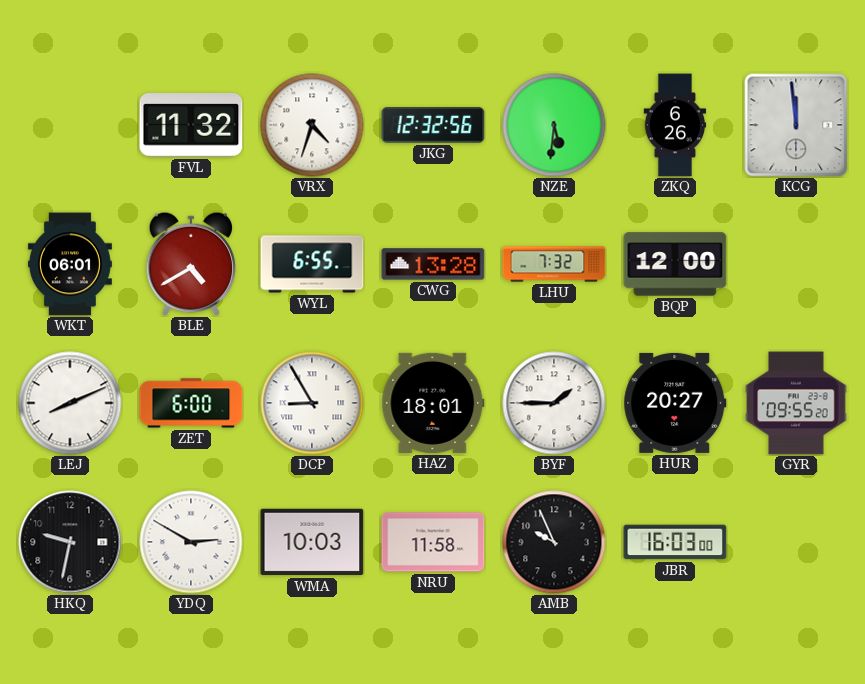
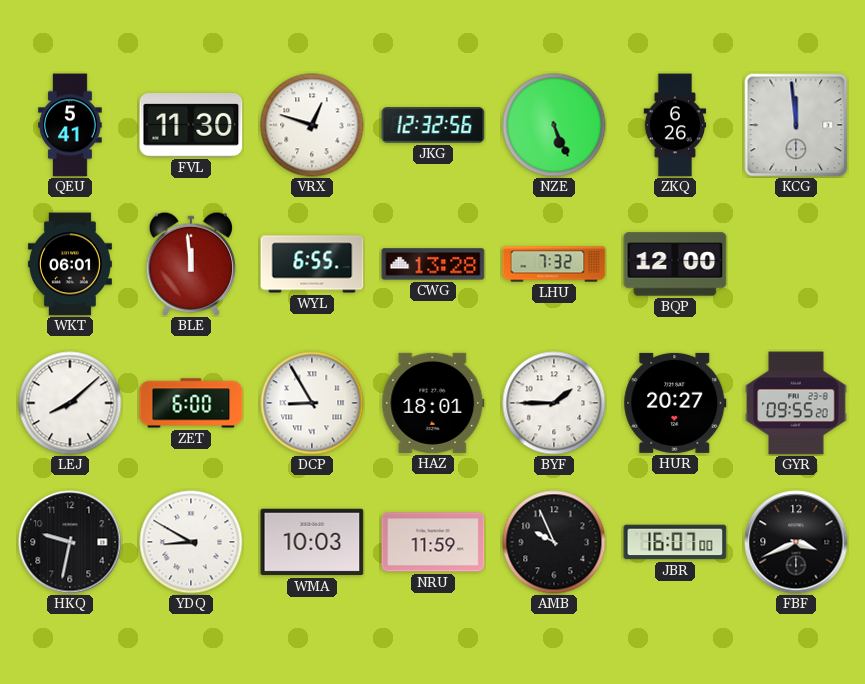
QEU: none -> 5:41 (70, 125)
FVL: 11:32 -> 11:30 (191, 125)
VRX: 4:33 -> 12:48 (312, 125)
NZE: 5:31 -> 5:26 (554, 125)
BLE: 4:40 -> 11:59 (191, 263)
LEJ: 8:11 -> 8:08 (70, 403)
YDQ: 2:50 -> 8:50 (191, 542)
NRU: 11:58 -> 11:59 (433, 542)
JBR: 16:03 -> 16:07 (675, 542)
FBF: none -> 3:41 (796, 542)
